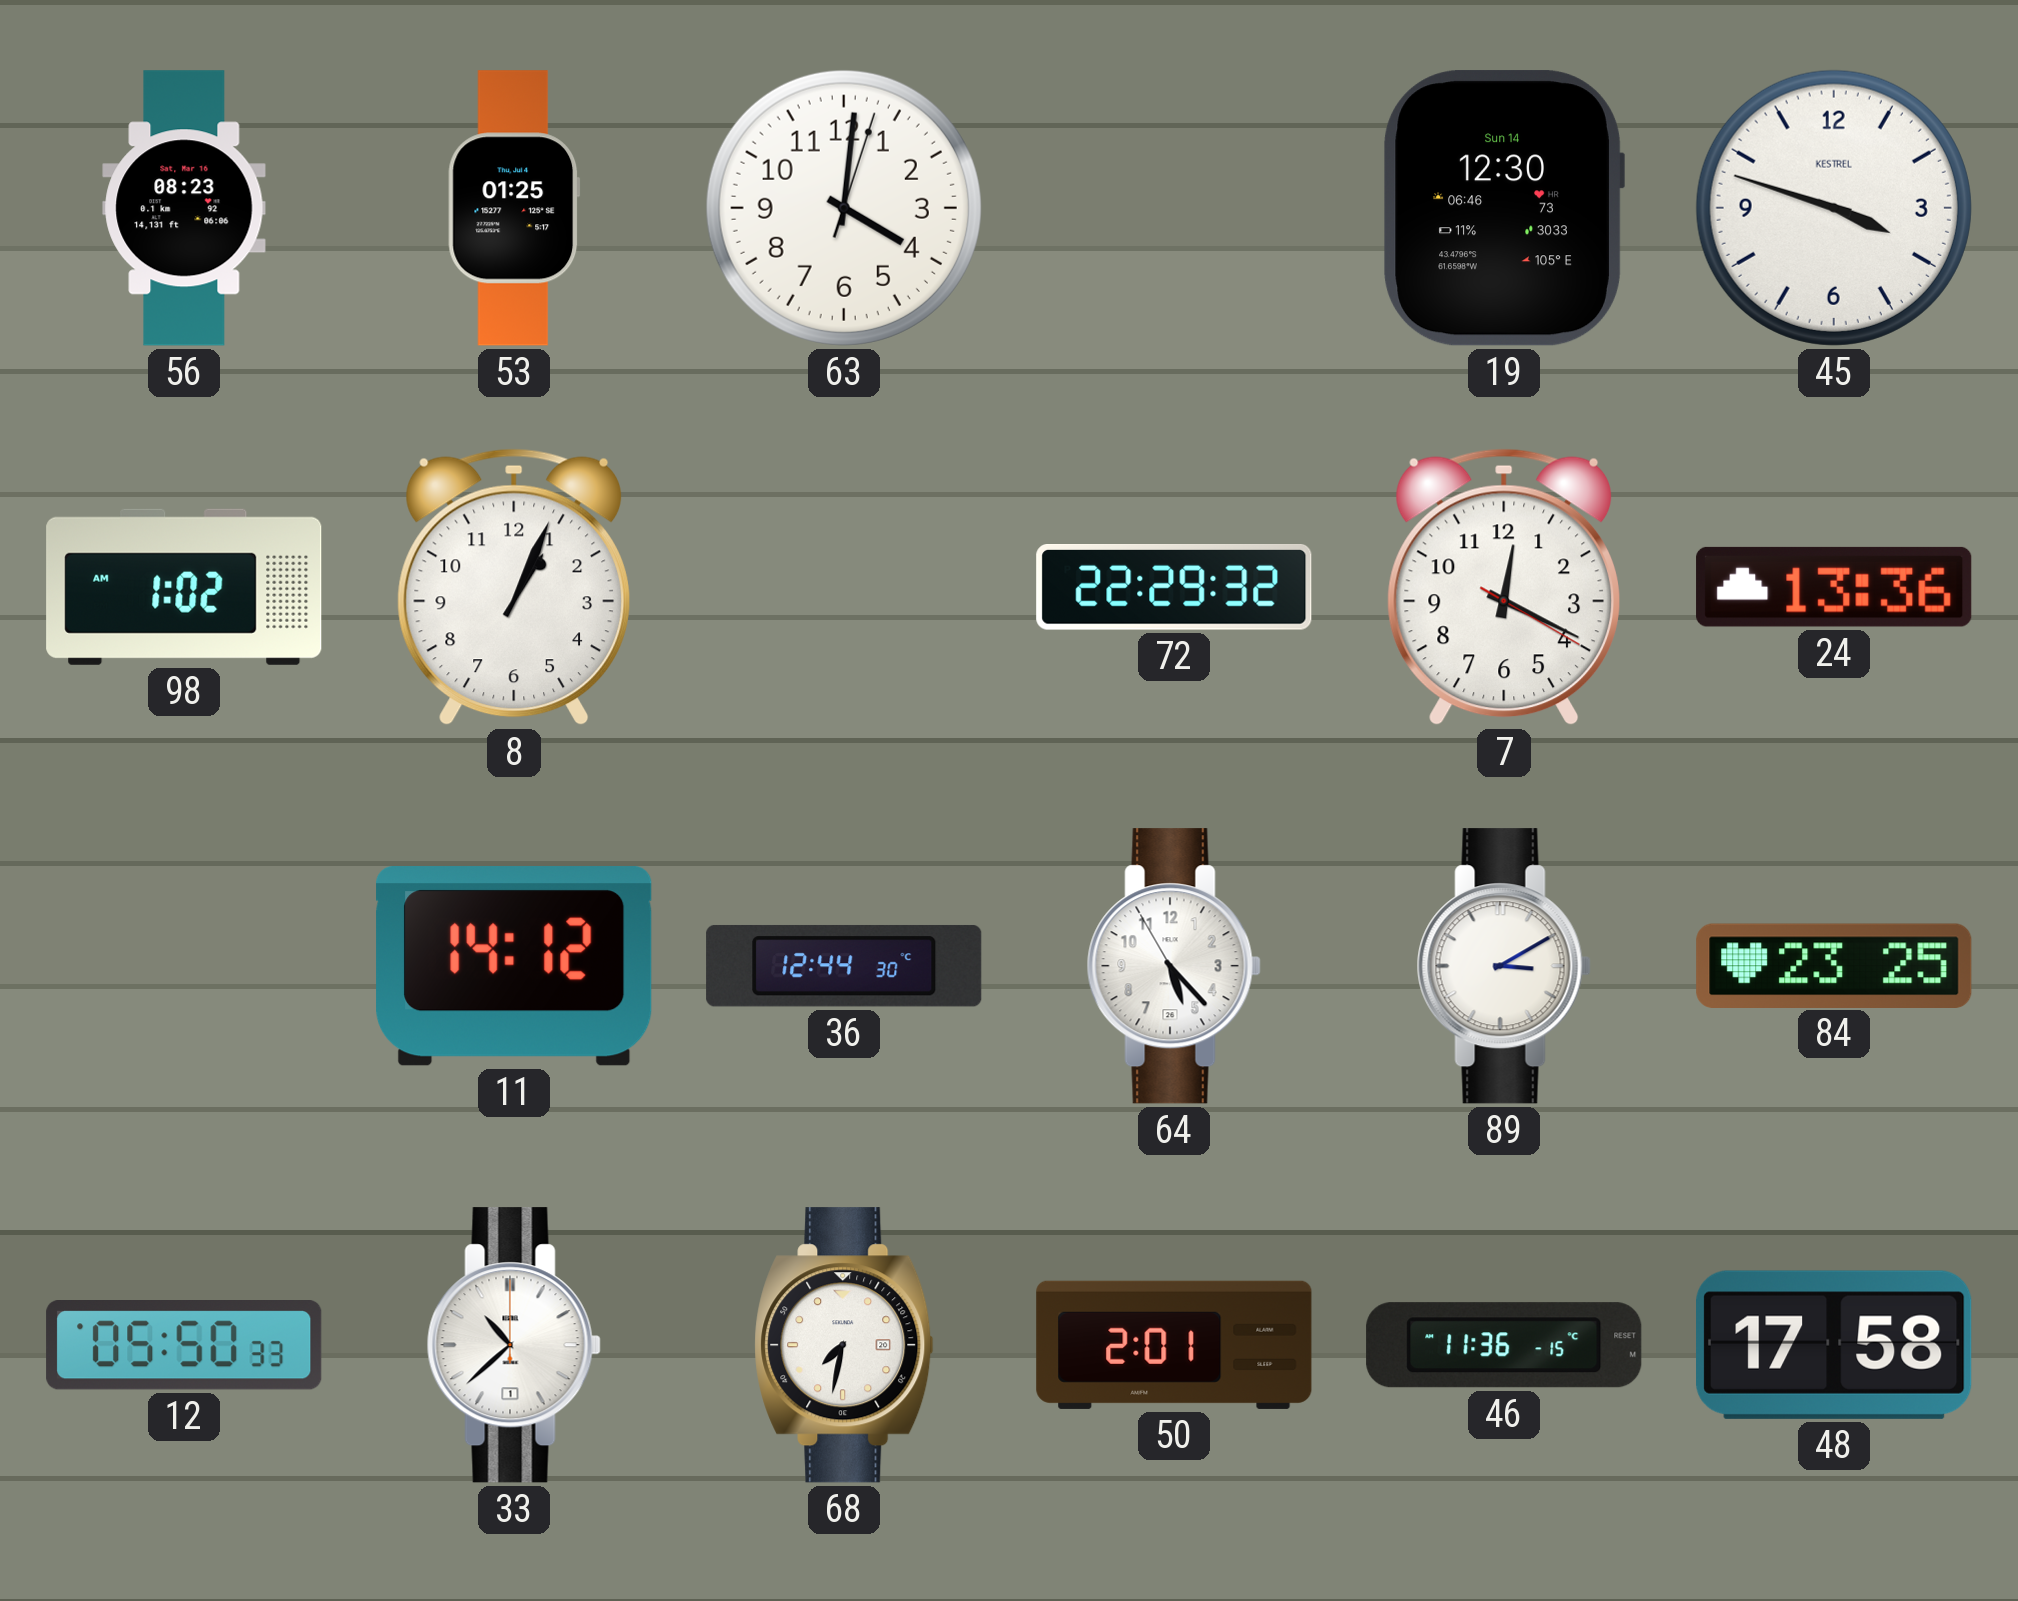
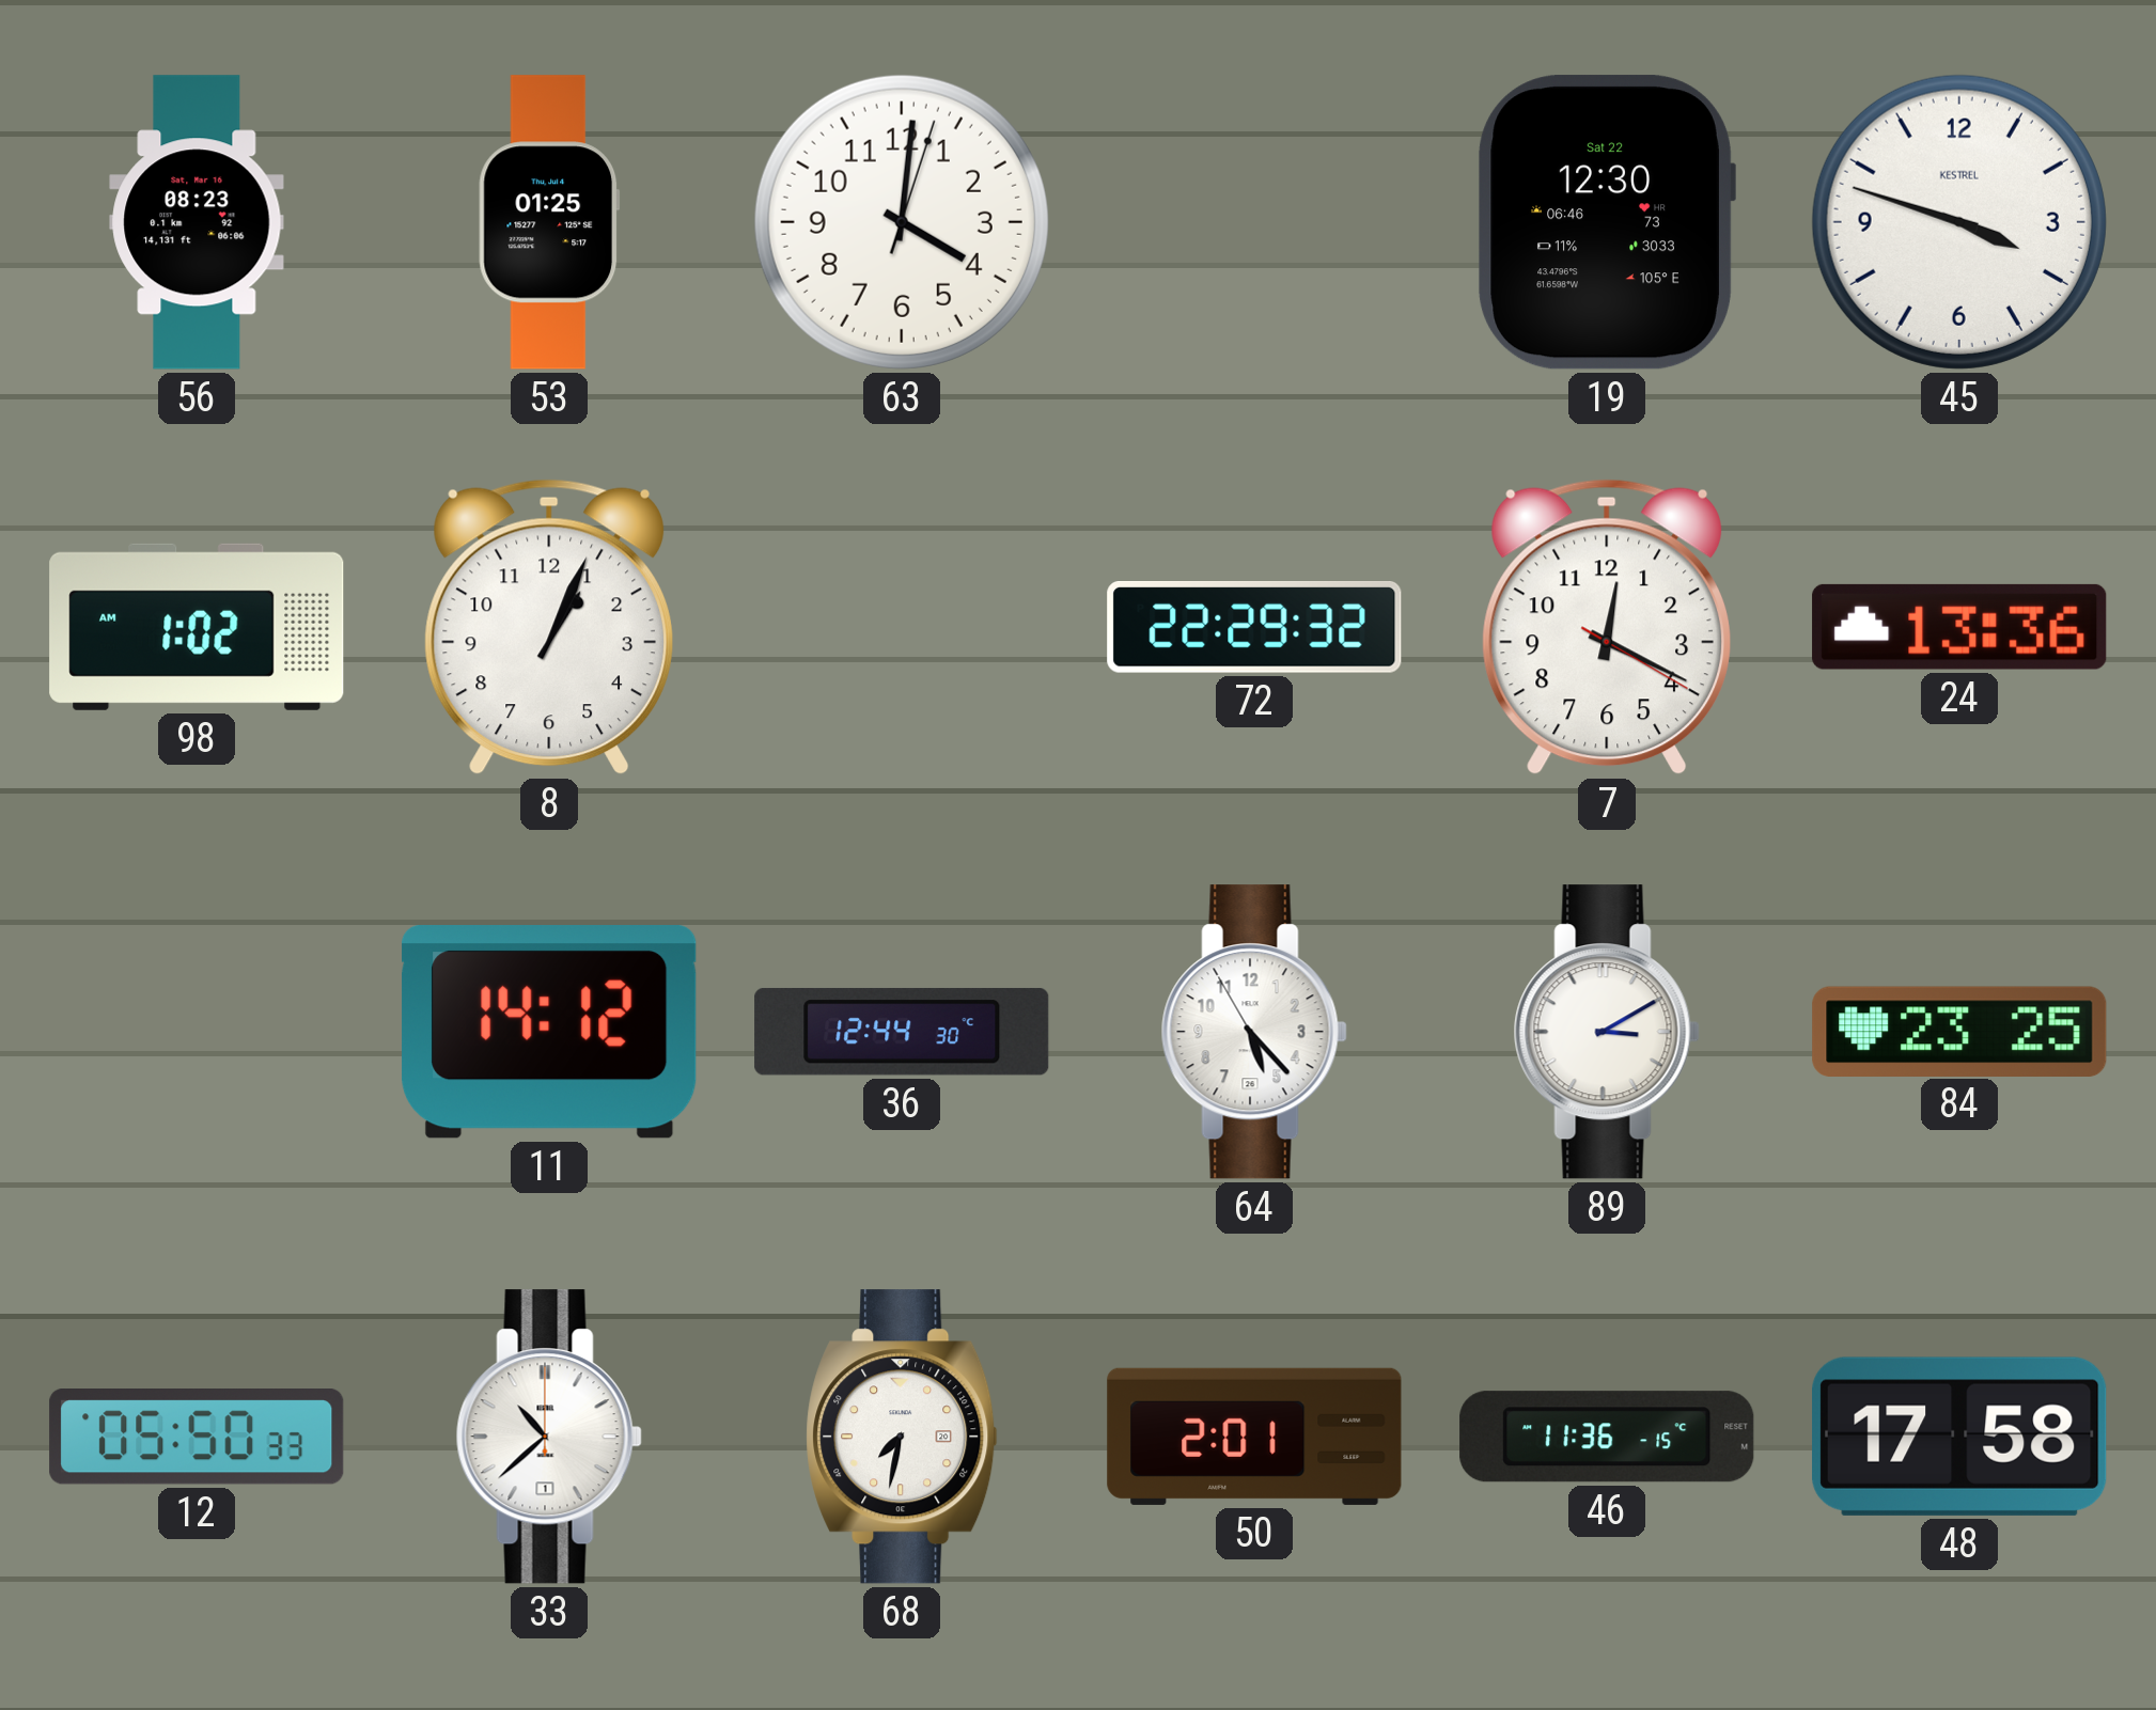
19 date: Sun 14 -> Sat 22 (1607, 222)
